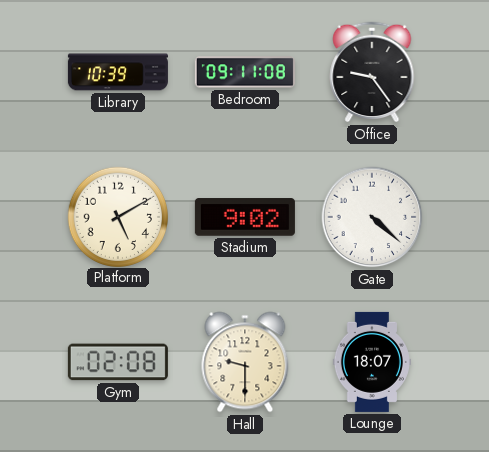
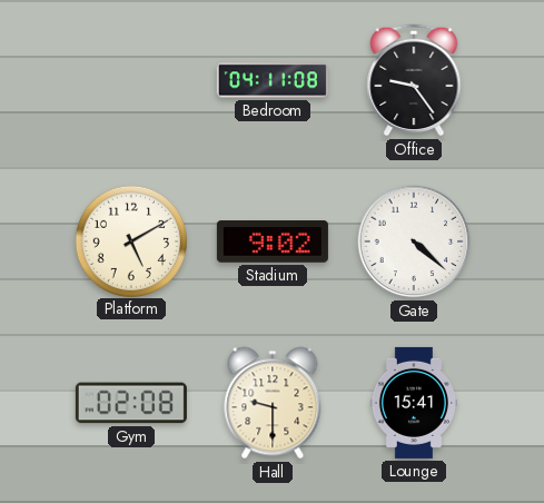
Library: 10:39 -> none (118, 72)
Bedroom: 09:11 -> 04:11 (273, 80)
Lounge: 18:07 -> 15:41 (414, 403)
